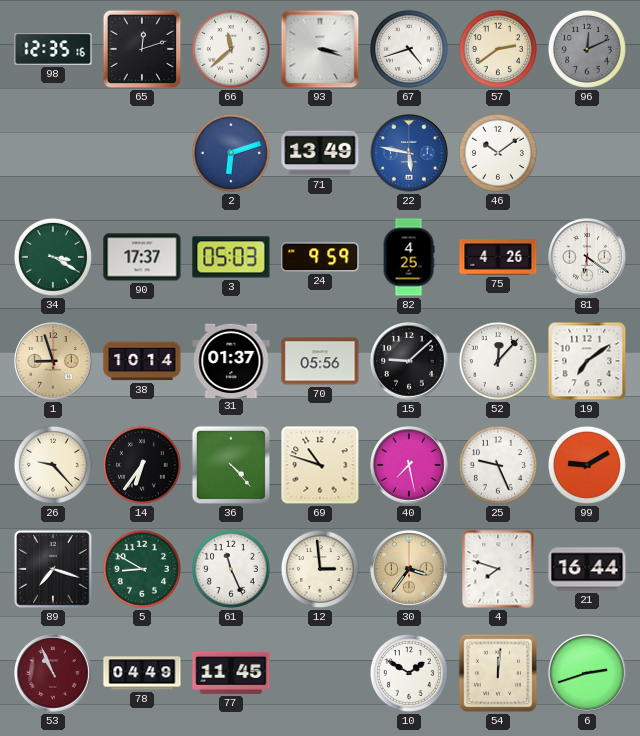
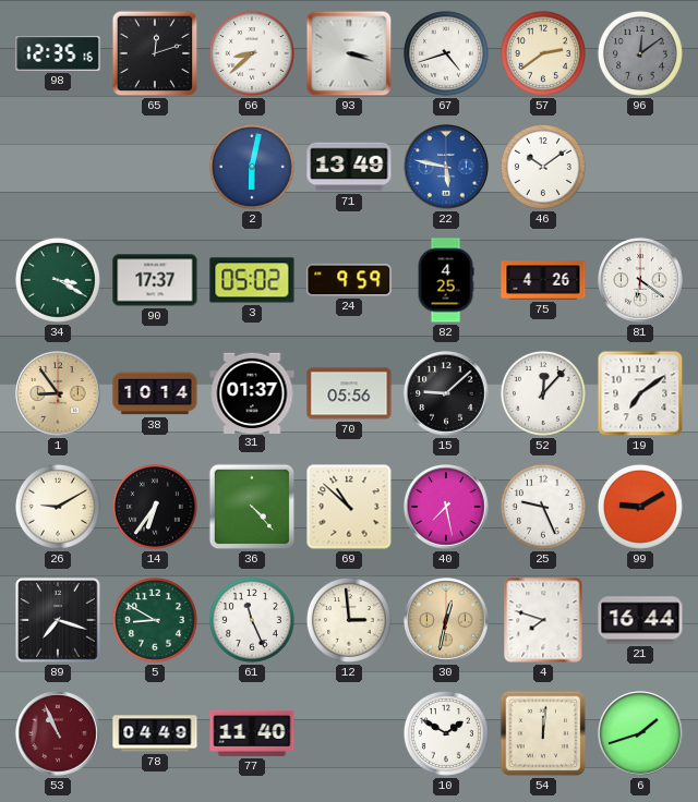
66: 11:38 -> 8:38 (252, 53)
96: 12:11 -> 12:09 (640, 53)
2: 6:12 -> 6:02 (252, 167)
3: 05:03 -> 05:02 (252, 280)
1: 8:57 -> 8:54 (58, 393)
26: 9:23 -> 9:10 (58, 507)
69: 10:48 -> 10:52 (349, 507)
30: 3:36 -> 12:32 (446, 620)
77: 11:45 -> 11:40 (252, 733)
6: 2:42 -> 1:42 (640, 733)
